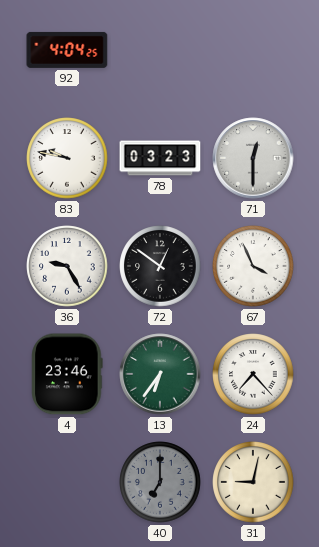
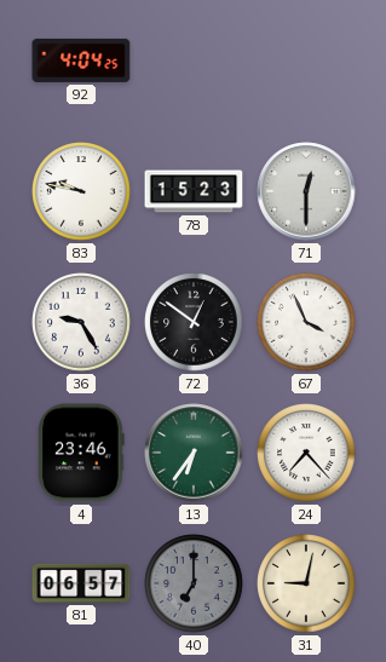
78: 03:23 -> 15:23 (194, 191)
81: none -> 06:57 (81, 583)
